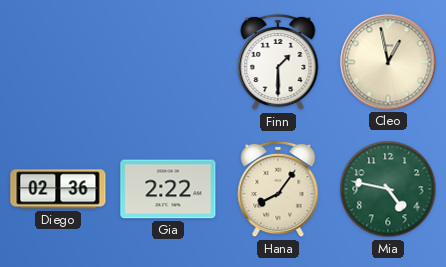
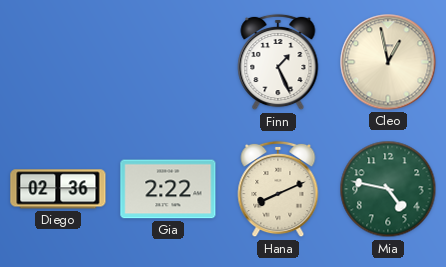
Finn: 1:30 -> 1:26 (278, 62)
Hana: 8:06 -> 8:11 (278, 189)
